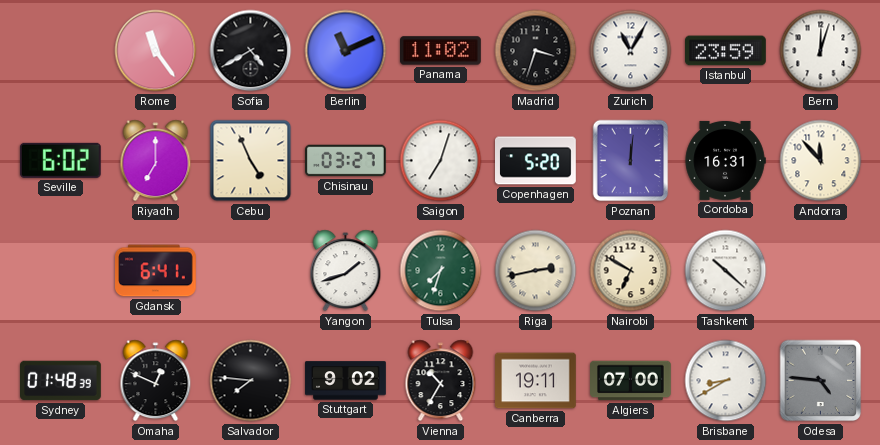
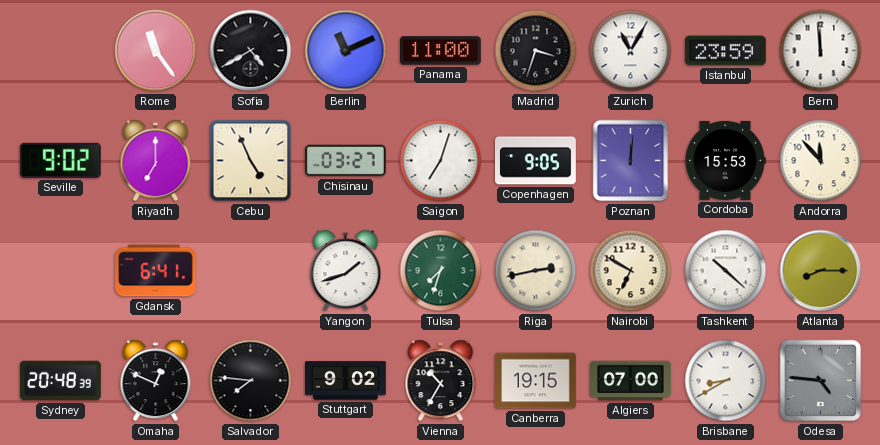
Panama: 11:02 -> 11:00 (441, 51)
Bern: 12:03 -> 11:59 (821, 51)
Seville: 6:02 -> 9:02 (60, 160)
Copenhagen: 5:20 -> 9:05 (536, 161)
Cordoba: 16:31 -> 15:53 (725, 160)
Atlanta: none -> 8:15 (821, 271)
Sydney: 01:48 -> 20:48 (61, 381)
Canberra: 19:11 -> 19:15 (536, 381)
